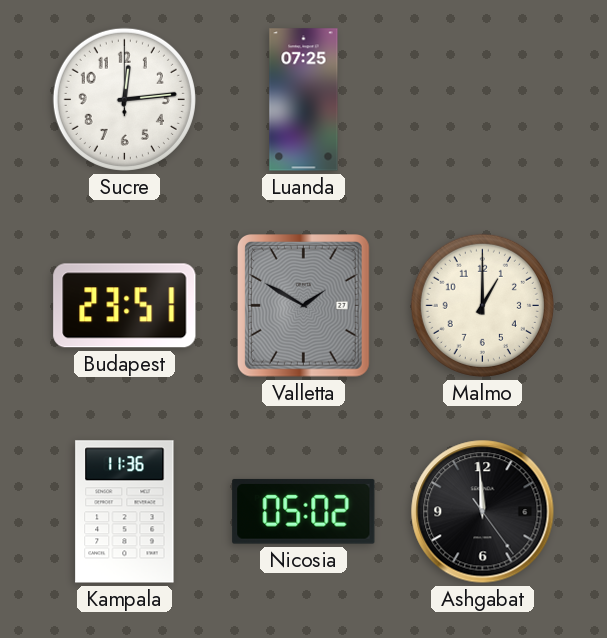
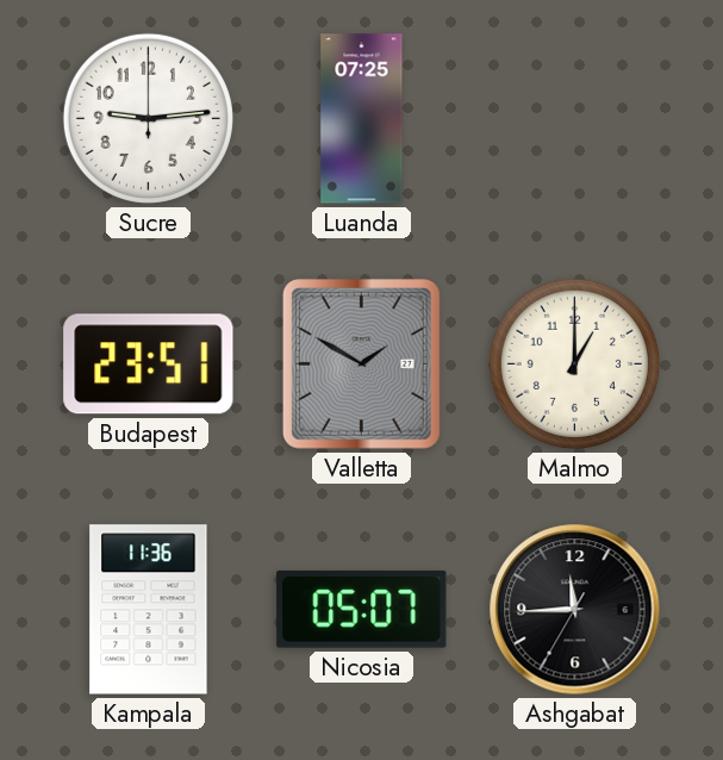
Sucre: 12:14 -> 9:14 (148, 118)
Nicosia: 05:02 -> 05:07 (362, 609)
Ashgabat: 11:59 -> 11:44 (575, 610)
